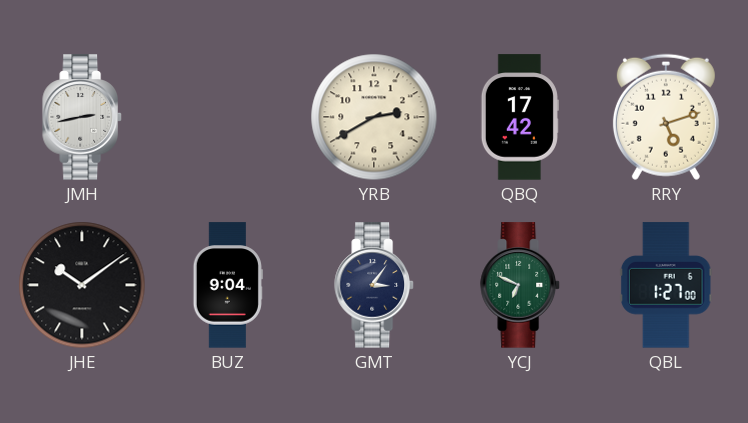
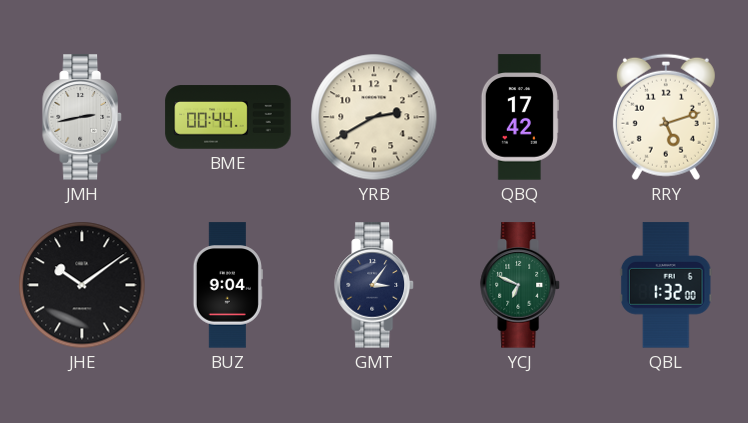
BME: none -> 00:44 (228, 117)
QBL: 1:27 -> 1:32 (666, 285)
